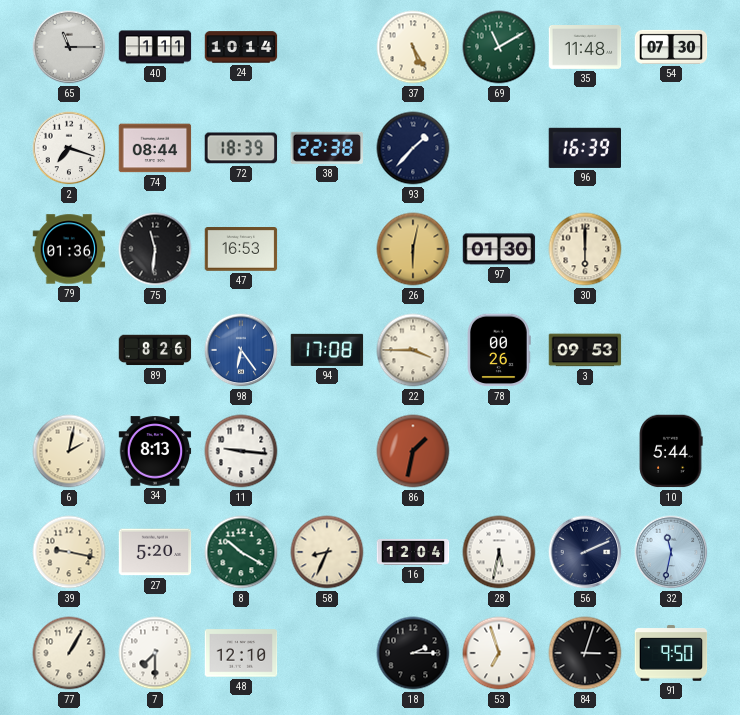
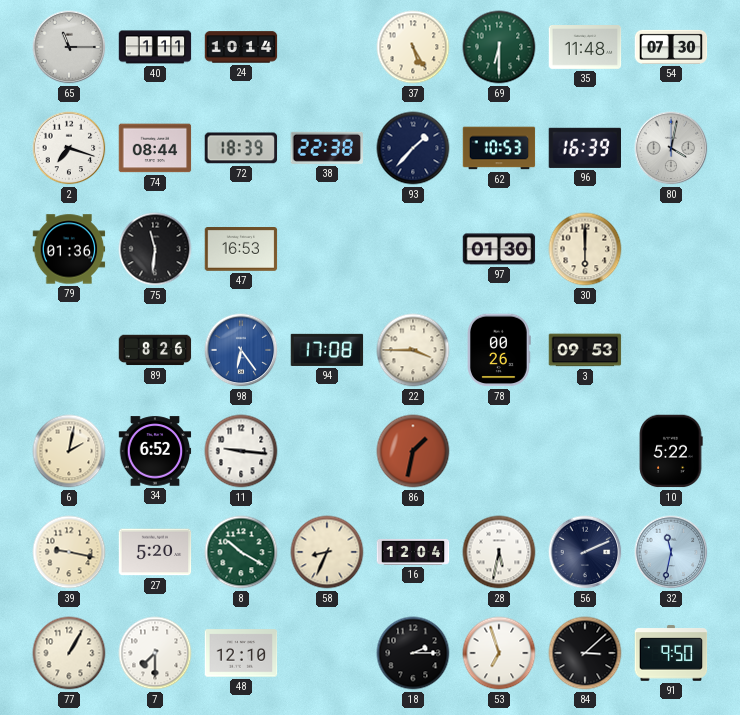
69: 11:10 -> 6:30 (499, 47)
62: none -> 10:53 (499, 148)
80: none -> 4:02 (671, 148)
26: 6:02 -> none (413, 249)
34: 8:13 -> 6:52 (155, 451)
10: 5:44 -> 5:22 (671, 451)
84: 3:03 -> 3:08 (585, 653)
